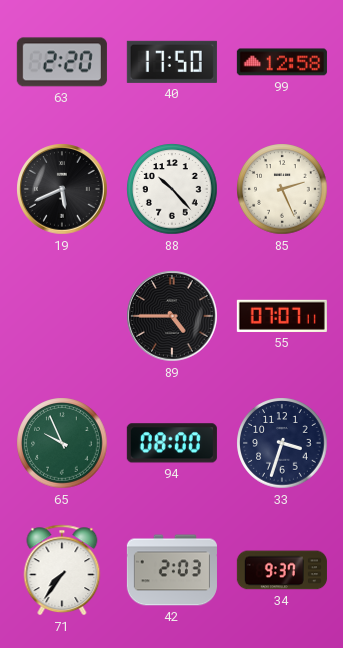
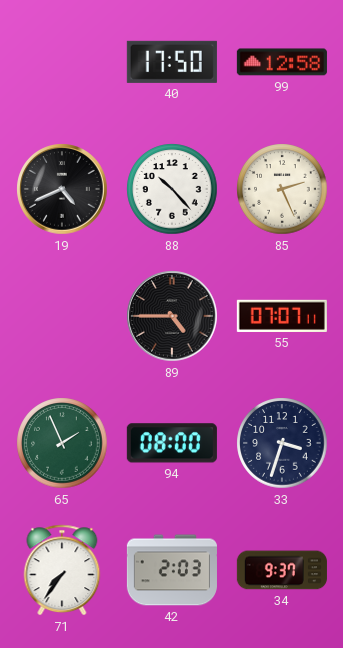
63: 2:20 -> none (62, 62)
19: 5:41 -> 4:41 (62, 189)
65: 9:56 -> 1:56 (62, 443)
